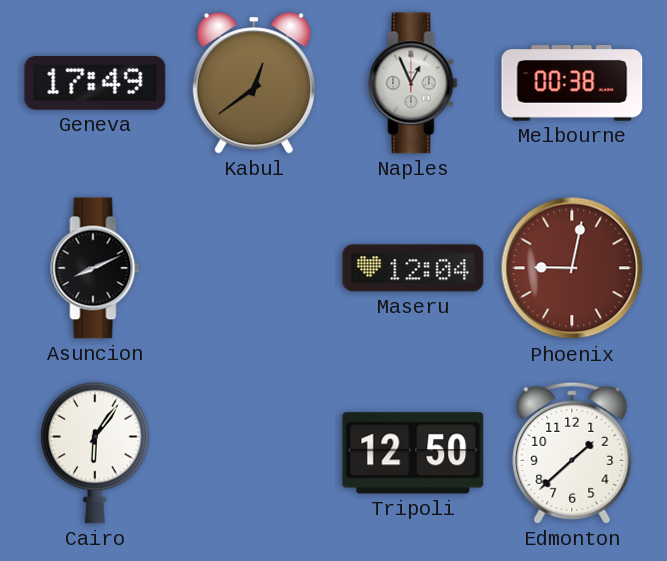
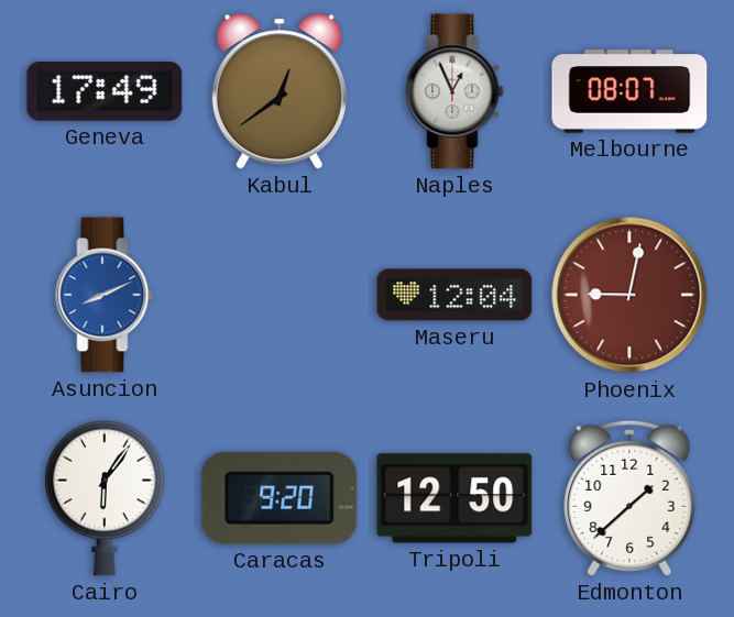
Melbourne: 00:38 -> 08:07 (629, 91)
Asuncion dial: black -> blue (105, 295)
Caracas: none -> 9:20 (280, 498)
